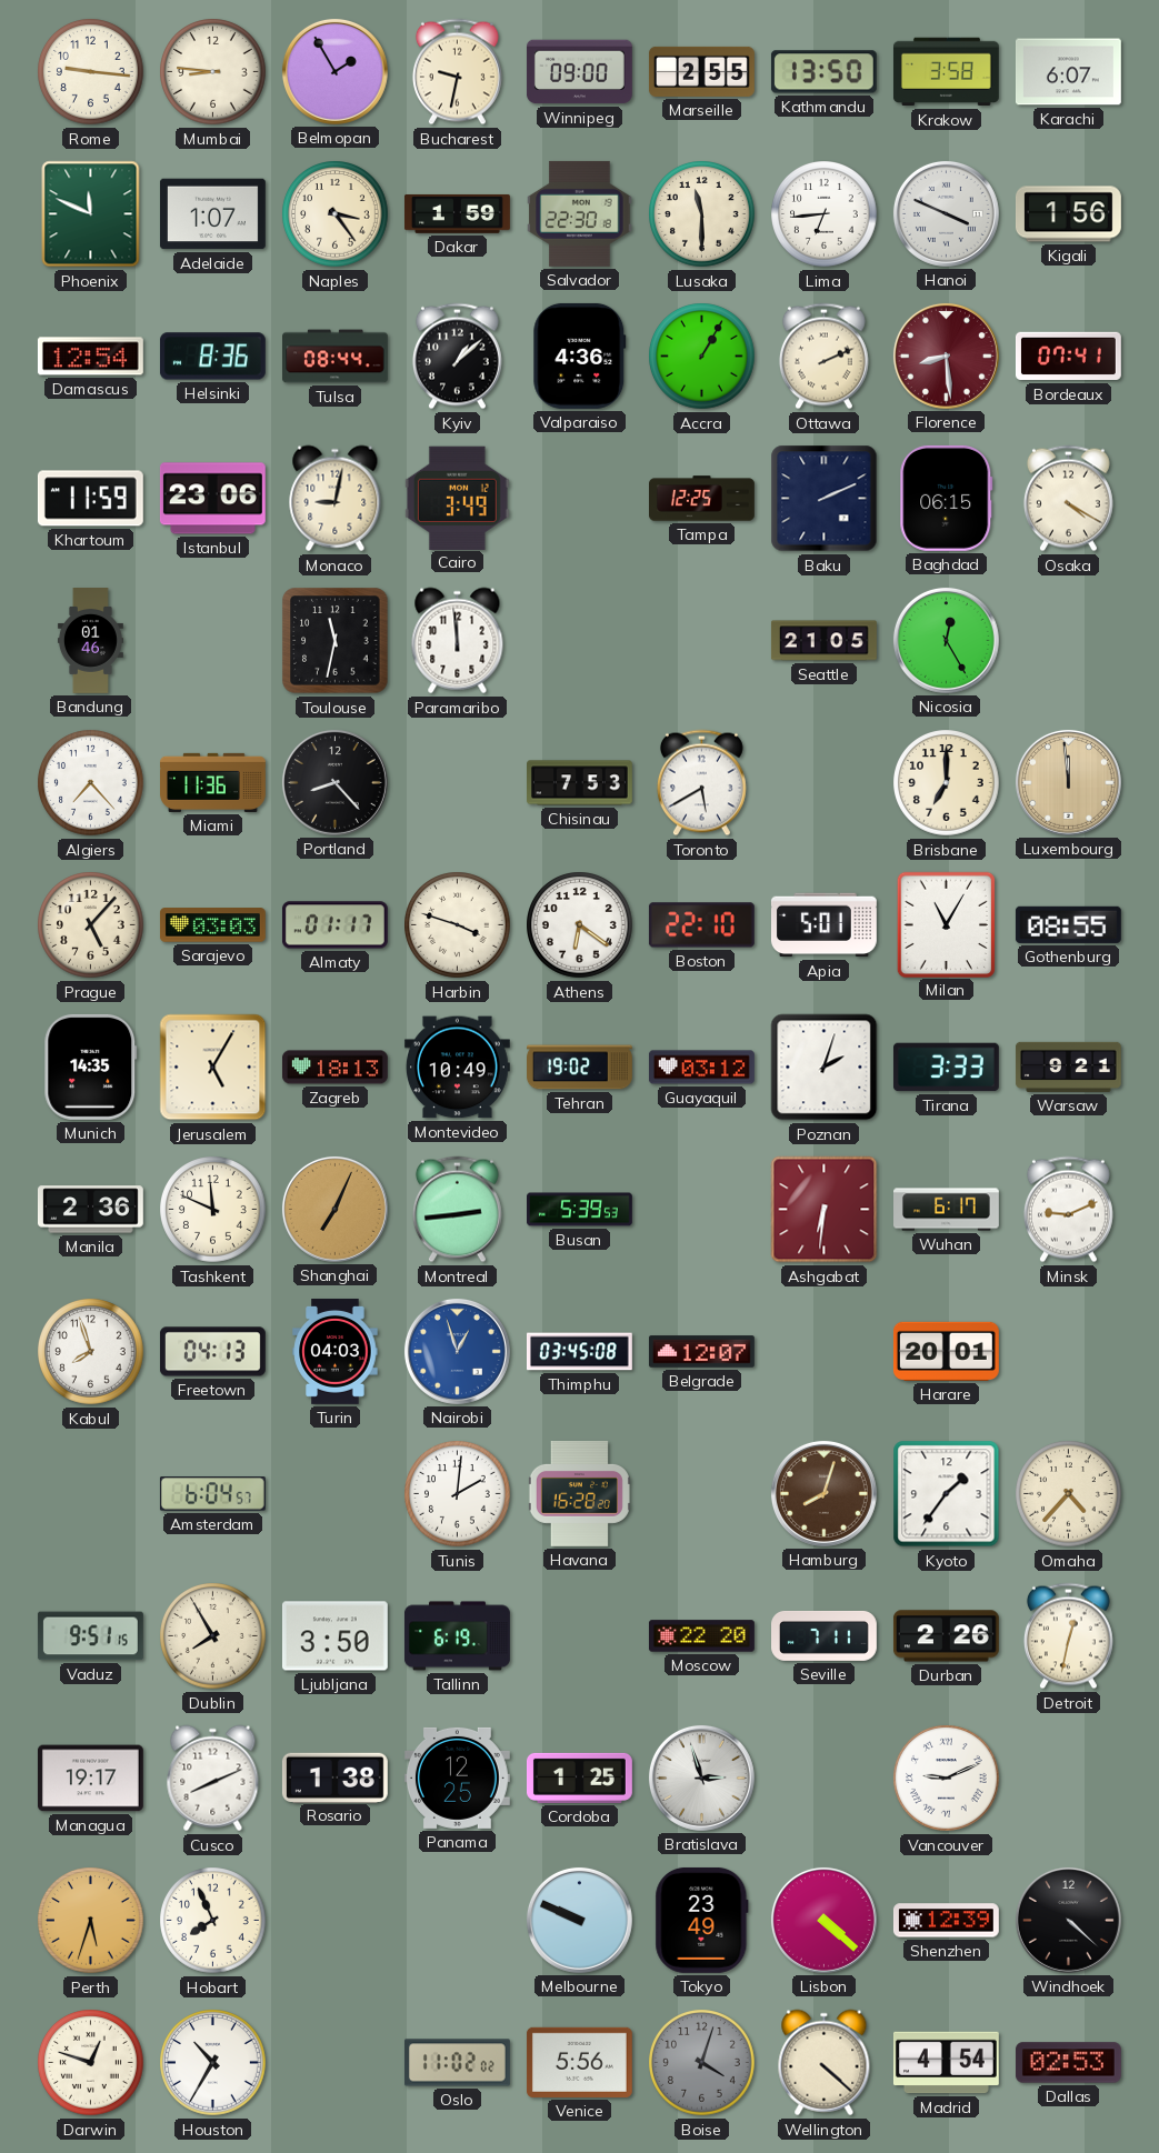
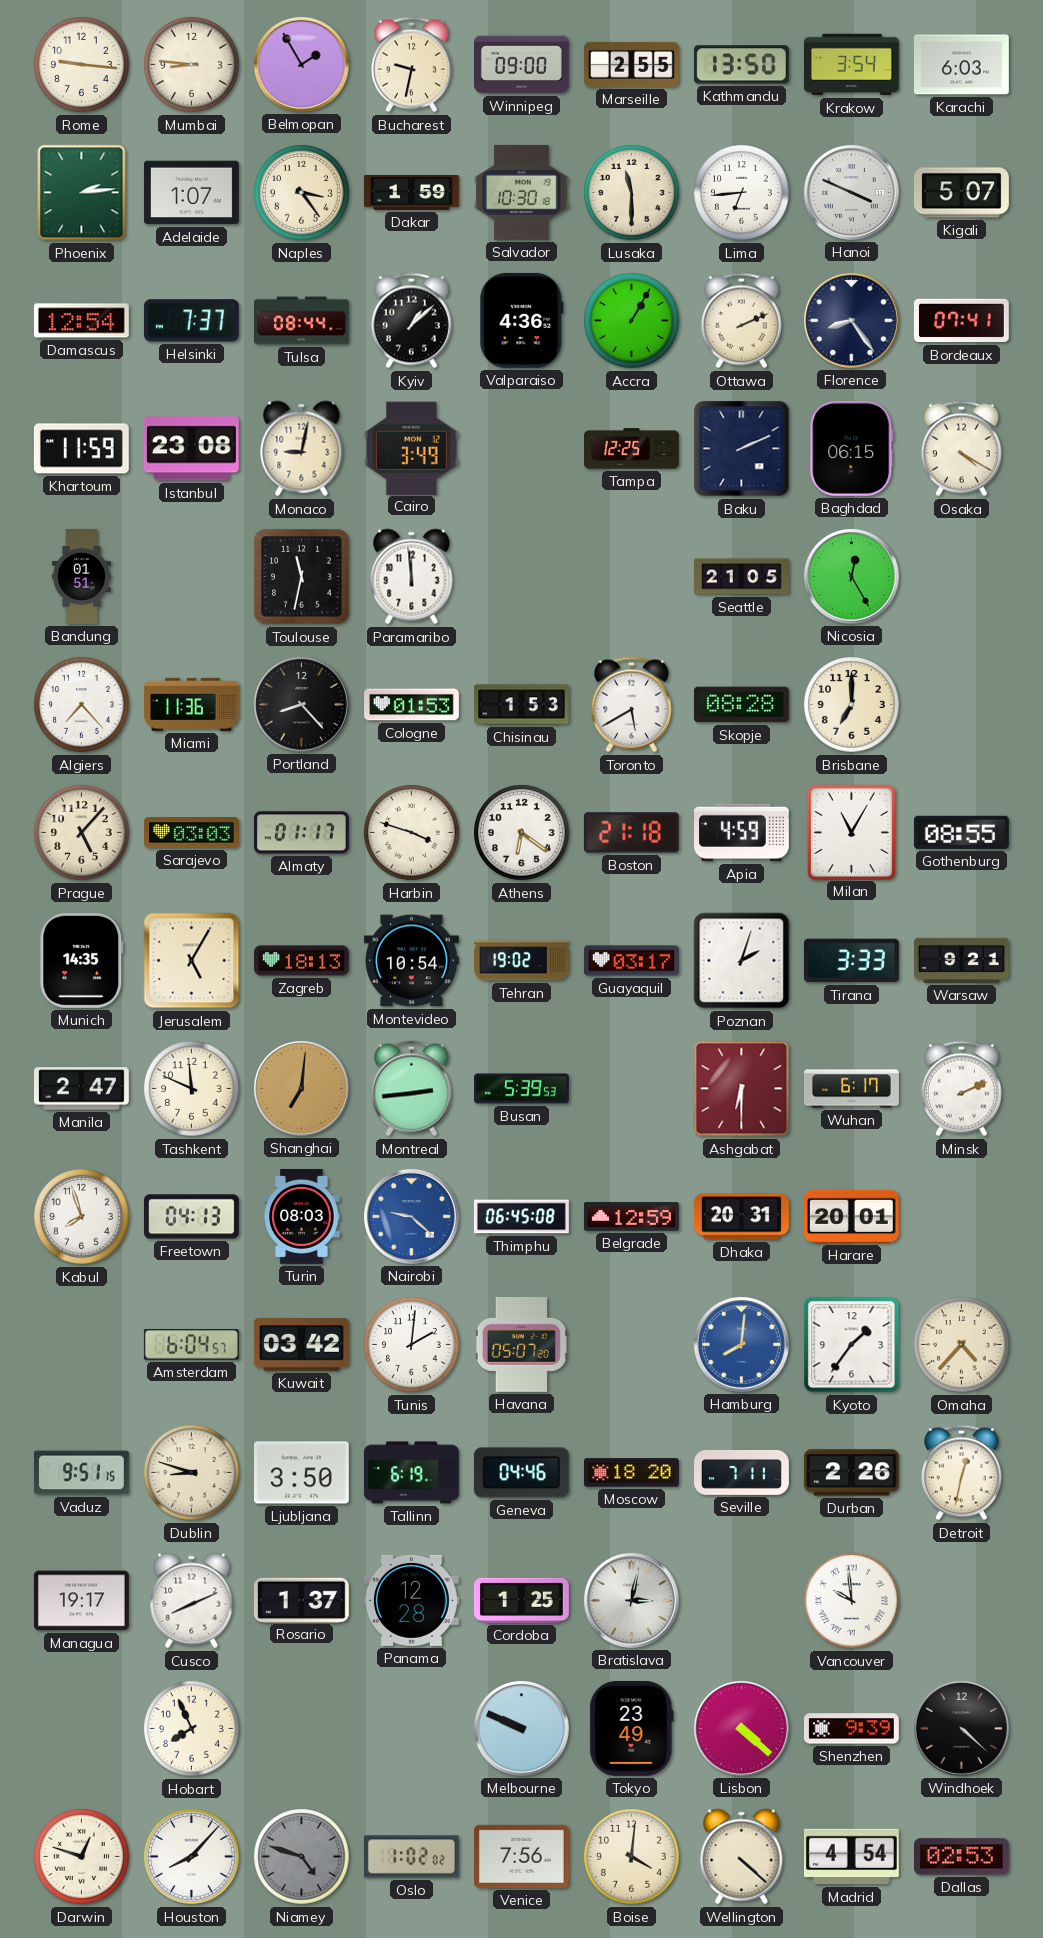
Krakow: 3:58 -> 3:54 (851, 65)
Karachi: 6:07 -> 6:03 (961, 65)
Phoenix: 11:49 -> 2:14 (82, 193)
Salvador: 22:30 -> 10:30 (522, 192)
Kigali: 1:56 -> 5:07 (961, 193)
Helsinki: 8:36 -> 7:37 (191, 321)
Florence: 8:29 -> 8:24 (851, 320)
Florence dial: burgundy -> navy (851, 320)
Istanbul: 23:06 -> 23:08 (191, 449)
Bandung: 01:46 -> 01:51 (81, 577)
Cologne: none -> 01:53 (412, 705)
Chisinau: 7:53 -> 1:53 (522, 705)
Skopje: none -> 08:28 (741, 705)
Luxembourg: 11:59 -> none (1068, 782)
Boston: 22:10 -> 21:18 (631, 833)
Apia: 5:01 -> 4:59 (741, 833)
Montevideo: 10:49 -> 10:54 (411, 961)
Guayaquil: 03:12 -> 03:17 (632, 961)
Manila: 2:36 -> 2:47 (81, 1089)
Shanghai: 7:04 -> 7:01 (301, 1088)
Ashgabat: 6:31 -> 6:30 (742, 1089)
Minsk: 9:11 -> 2:11 (961, 1089)
Turin: 04:03 -> 08:03 (302, 1217)
Nairobi: 12:57 -> 9:22 (411, 1216)
Thimphu: 03:45 -> 06:45 (521, 1217)
Belgrade: 12:07 -> 12:59 (631, 1217)
Dhaka: none -> 20:31 (741, 1217)
Kuwait: none -> 03:42 (301, 1345)
Havana: 16:28 -> 05:07 (521, 1344)
Hamburg: 8:03 -> 8:01 (741, 1344)
Hamburg dial: brown -> blue (741, 1344)
Dublin: 7:55 -> 8:48 (192, 1473)
Geneva: none -> 04:46 (521, 1473)
Moscow: 22:20 -> 18:20 (631, 1473)
Rosario: 1:38 -> 1:37 (301, 1600)
Panama: 12:25 -> 12:28 (411, 1600)
Bratislava: 2:57 -> 3:02 (631, 1600)
Vancouver: 9:11 -> 9:59 (852, 1601)
Perth: 5:33 -> none (91, 1921)
Shenzhen: 12:39 -> 9:39 (851, 1729)
Houston: 10:35 -> 8:07 (192, 1857)
Niamey: none -> 4:48 (302, 1857)
Oslo: 11:02 -> 1:02 (411, 1857)
Venice: 5:56 -> 7:56 (521, 1856)
Boise: 4:03 -> 4:01 (632, 1857)
Boise dial: grey -> cream (632, 1857)
